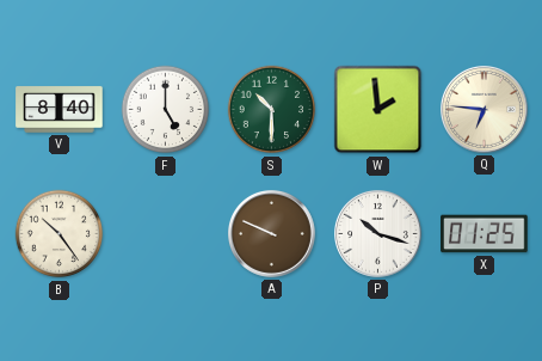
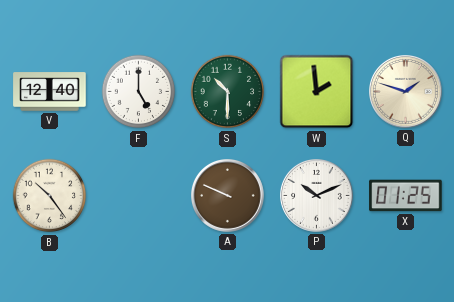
V: 8:40 -> 12:40 (50, 92)
Q: 6:46 -> 1:48 (406, 92)
P: 10:18 -> 10:11 (317, 196)
